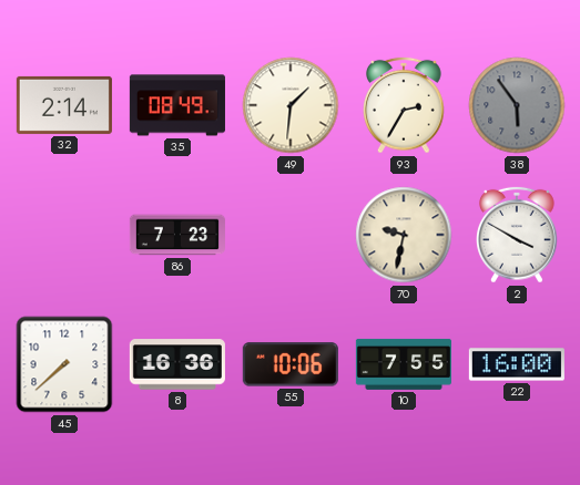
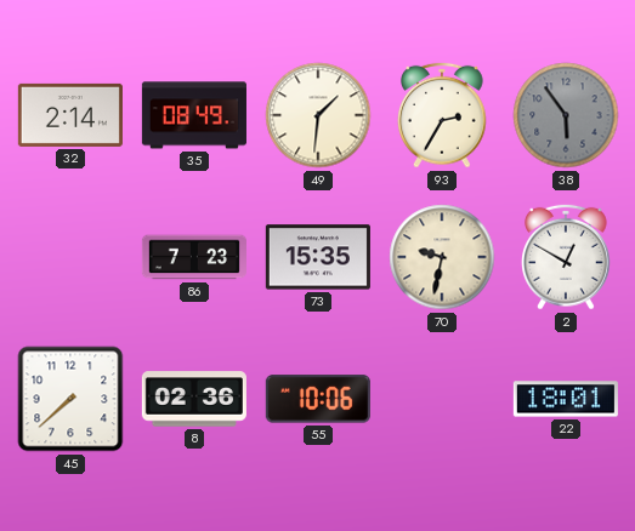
73: none -> 15:35 (318, 257)
2: 3:50 -> 12:50 (567, 257)
8: 16:36 -> 02:36 (194, 399)
10: 7:55 -> none (404, 364)
22: 16:00 -> 18:01 (566, 399)
